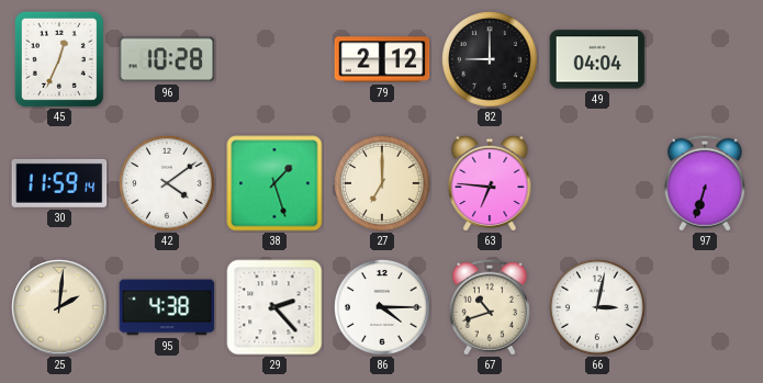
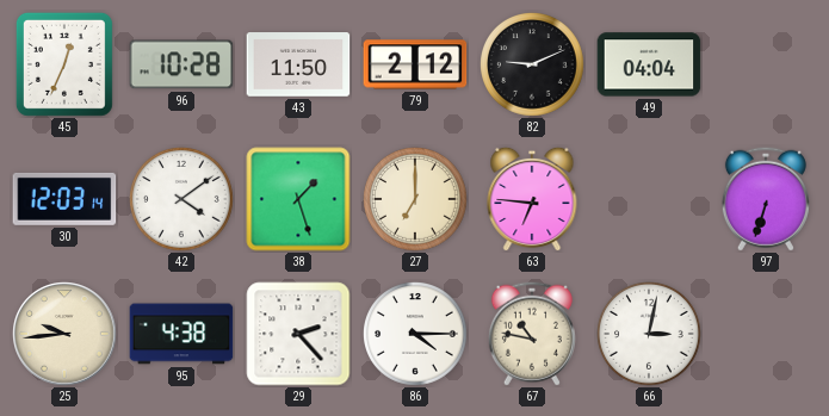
43: none -> 11:50 (298, 64)
82: 9:00 -> 9:11 (533, 66)
30: 11:59 -> 12:03 (64, 199)
25: 2:01 -> 9:44 (64, 334)
67: 10:42 -> 10:47 (532, 334)
